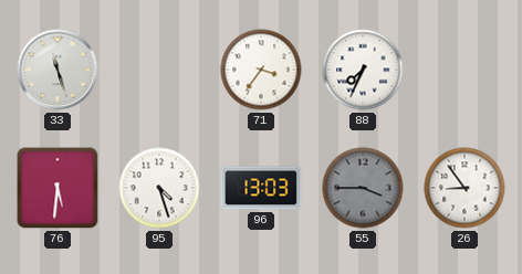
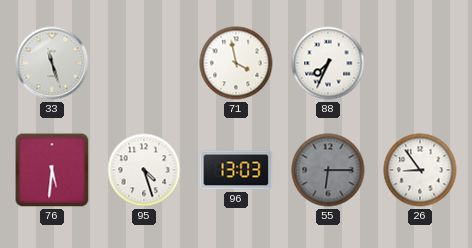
71: 3:36 -> 3:58 (236, 63)
55: 3:45 -> 6:15 (328, 170)
